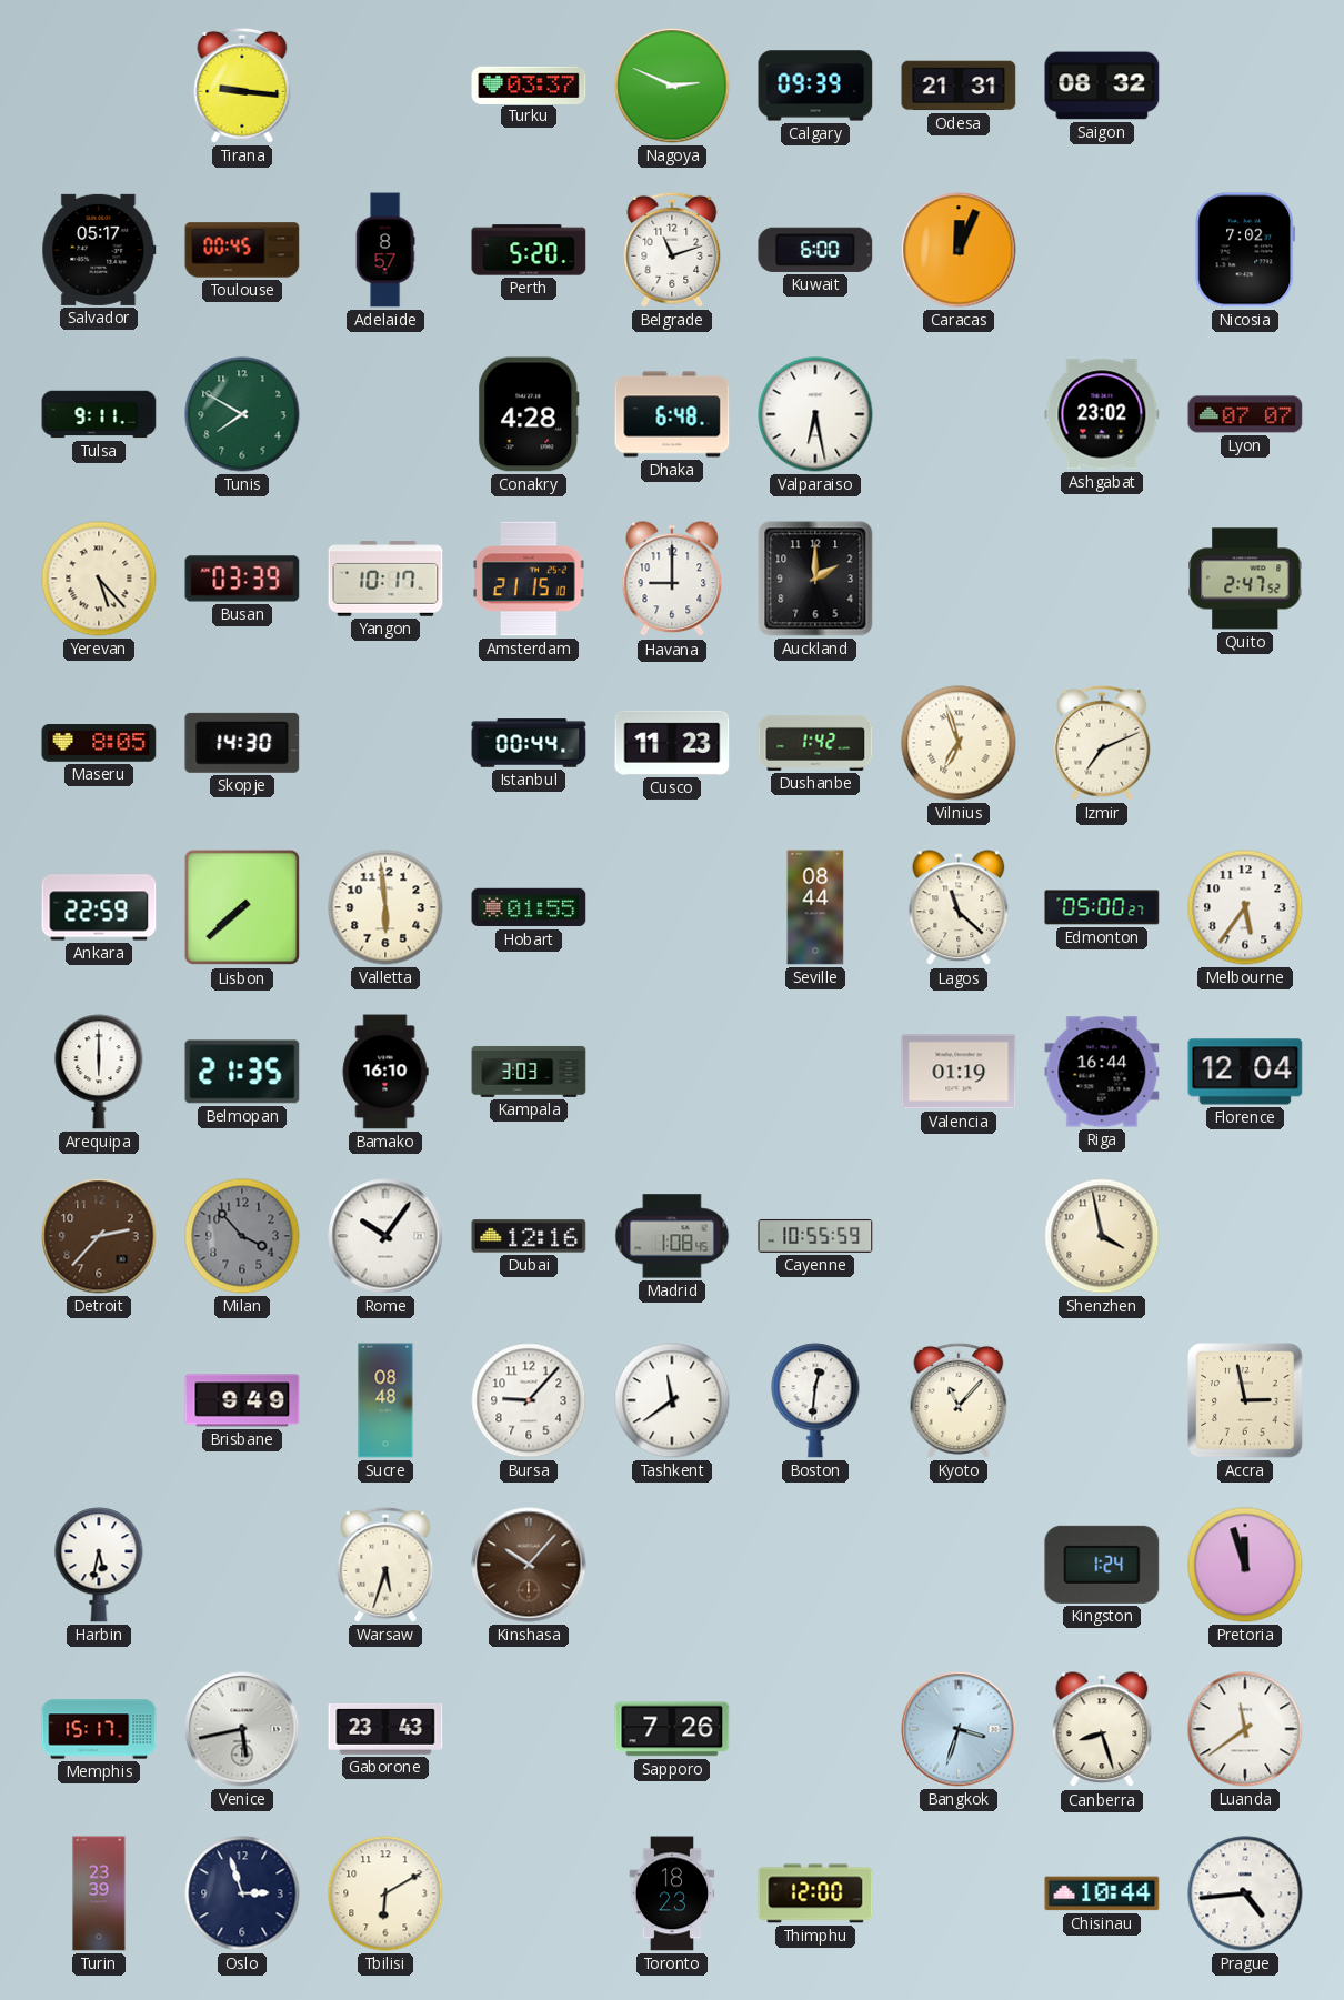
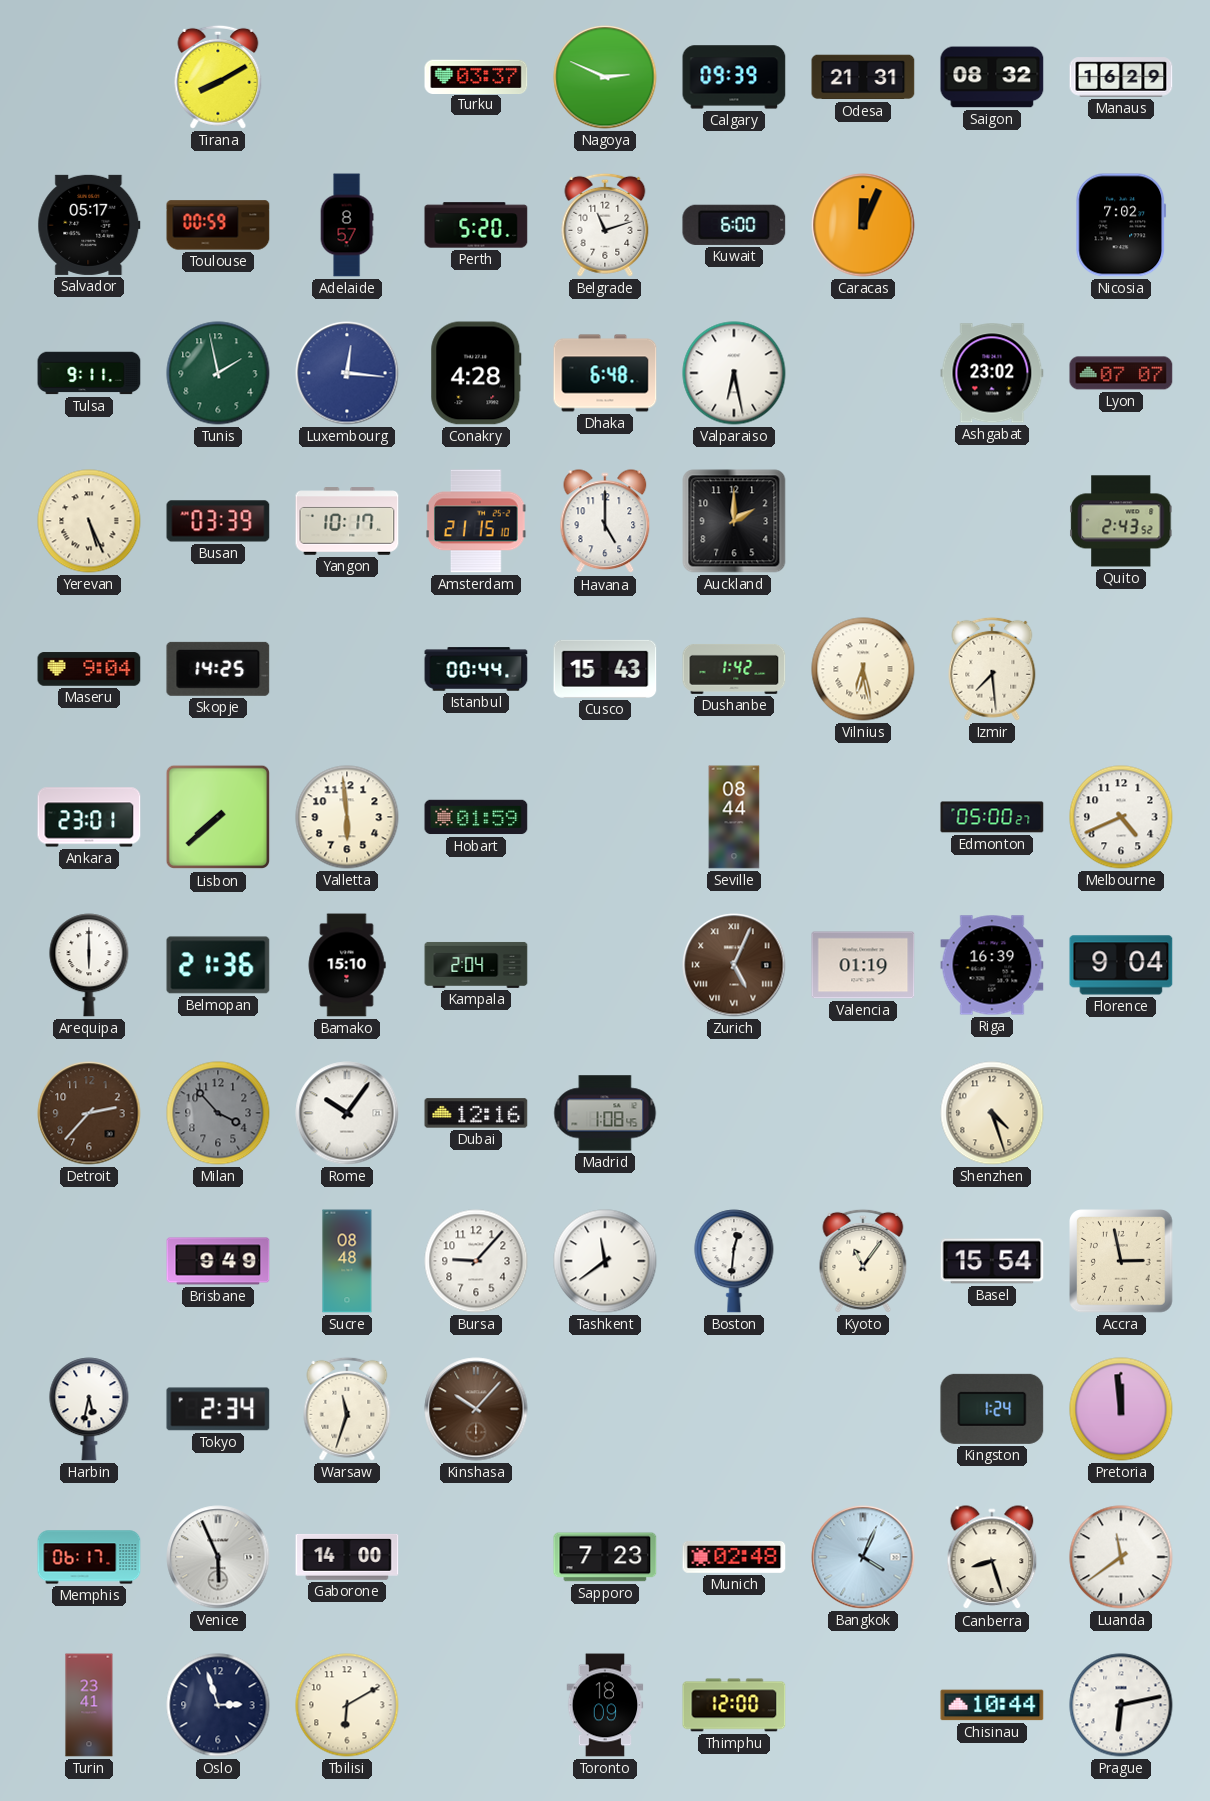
Tirana: 9:16 -> 8:10 (218, 77)
Manaus: none -> 16:29 (1121, 77)
Toulouse: 00:45 -> 00:59 (218, 225)
Tunis: 7:50 -> 1:58 (218, 373)
Luxembourg: none -> 12:16 (347, 373)
Yerevan: 5:23 -> 5:26 (89, 521)
Havana: 9:00 -> 5:00 (605, 522)
Quito: 2:47 -> 2:43 (1121, 521)
Maseru: 8:05 -> 9:04 (89, 669)
Skopje: 14:30 -> 14:25 (218, 669)
Cusco: 11:23 -> 15:43 (605, 669)
Vilnius: 6:57 -> 6:28 (863, 669)
Izmir: 7:11 -> 7:29 (992, 669)
Ankara: 22:59 -> 23:01 (89, 817)
Hobart: 01:55 -> 01:59 (476, 817)
Lagos: 11:22 -> none (959, 908)
Melbourne: 5:36 -> 4:41 (1121, 817)
Belmopan: 21:35 -> 21:36 (218, 965)
Bamako: 16:10 -> 15:10 (347, 965)
Kampala: 3:03 -> 2:04 (476, 965)
Zurich: none -> 5:04 (734, 965)
Riga: 16:44 -> 16:39 (992, 965)
Florence: 12:04 -> 9:04 (1121, 965)
Cayenne: 10:55 -> none (815, 1236)
Shenzhen: 3:58 -> 4:27 (992, 1113)
Kyoto: 11:07 -> 11:06 (863, 1261)
Basel: none -> 15:54 (992, 1261)
Tokyo: none -> 2:34 (218, 1409)
Warsaw: 5:33 -> 11:33 (347, 1409)
Pretoria: 11:57 -> 11:59 (1121, 1409)
Memphis: 15:17 -> 06:17 (89, 1557)
Venice: 5:43 -> 5:56 (218, 1557)
Gaborone: 23:43 -> 14:00 (347, 1557)
Sapporo: 7:26 -> 7:23 (605, 1557)
Munich: none -> 02:48 (734, 1557)
Bangkok: 3:33 -> 4:04 (863, 1557)
Turin: 23:39 -> 23:41 (89, 1705)
Toronto: 18:23 -> 18:09 (605, 1705)
Prague: 4:44 -> 6:13 (1121, 1705)
